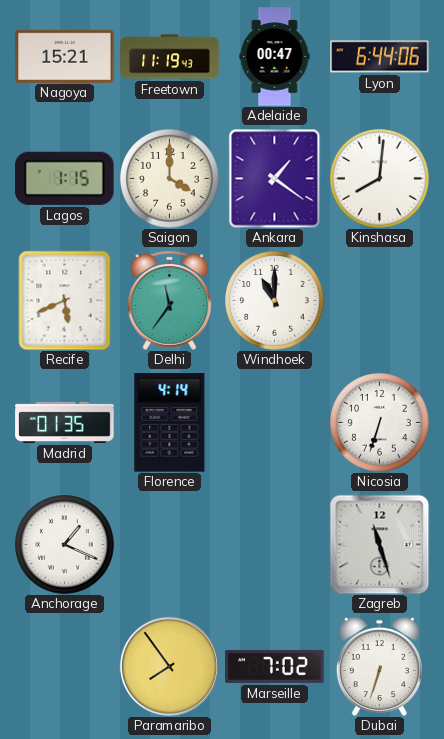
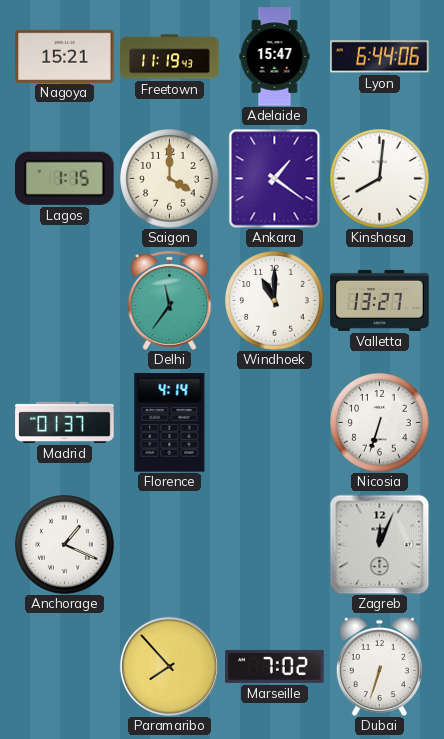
Adelaide: 00:47 -> 15:47 (275, 57)
Recife: 5:41 -> none (65, 300)
Valletta: none -> 13:27 (380, 300)
Madrid: 01:35 -> 01:37 (65, 422)
Zagreb: 11:27 -> 12:04 (379, 544)
Paramaribo: 7:54 -> 7:53 (169, 666)
